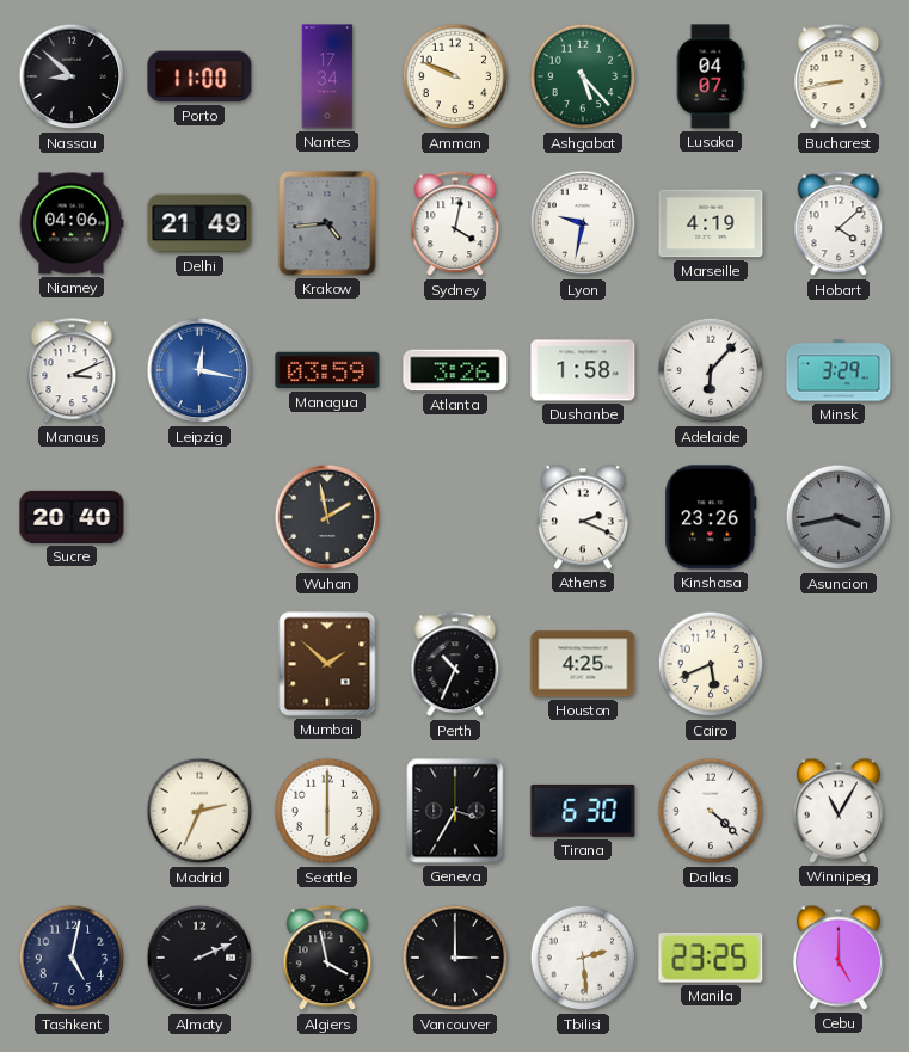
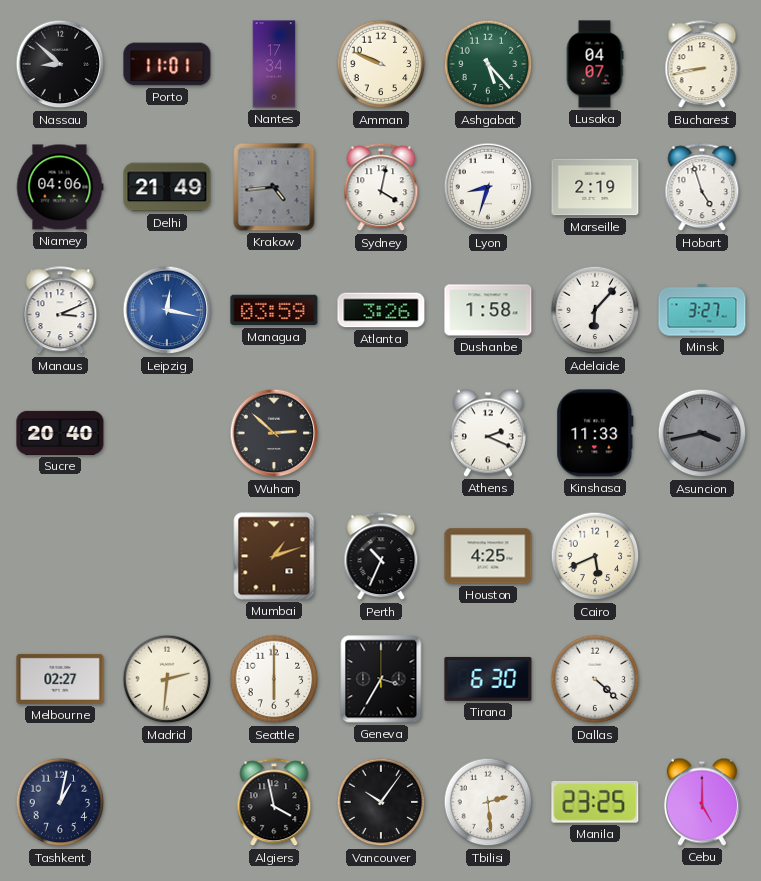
Porto: 11:00 -> 11:01 (167, 64)
Lyon: 9:32 -> 8:33 (488, 187)
Marseille: 4:19 -> 2:19 (595, 187)
Hobart: 4:08 -> 4:57 (702, 188)
Minsk: 3:29 -> 3:27 (702, 310)
Wuhan: 1:58 -> 2:52 (274, 433)
Kinshasa: 23:26 -> 11:33 (595, 433)
Mumbai: 1:52 -> 1:12 (274, 556)
Melbourne: none -> 02:27 (60, 679)
Madrid: 2:34 -> 2:31 (167, 679)
Winnipeg: 11:05 -> none (839, 811)
Tashkent: 5:02 -> 1:02 (60, 802)
Almaty: 2:11 -> none (199, 958)
Vancouver: 3:00 -> 10:06 (381, 802)
